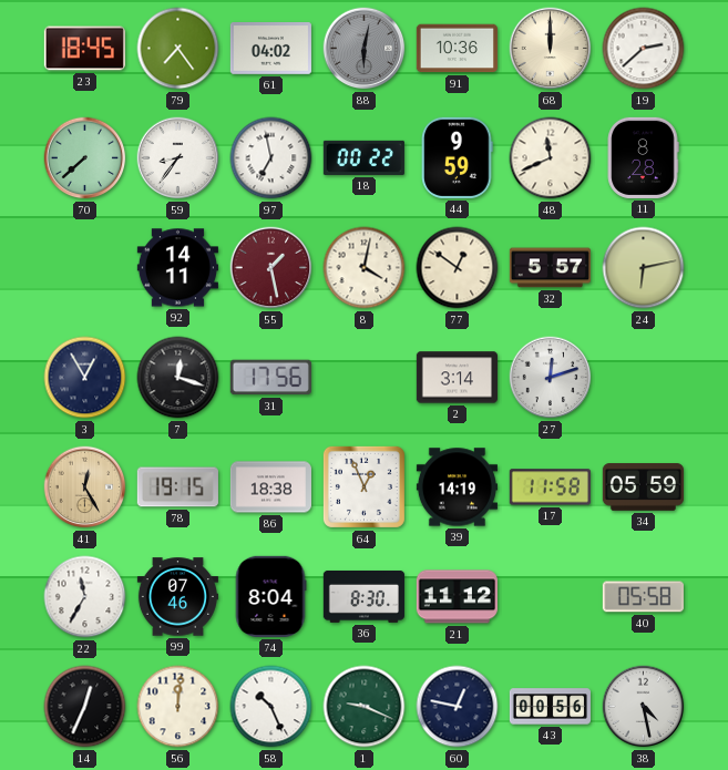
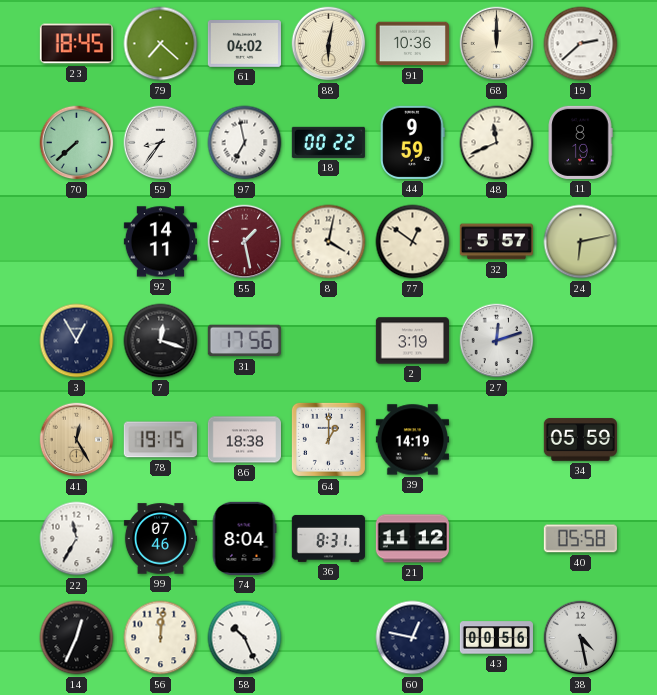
79: 7:24 -> 7:22 (161, 44)
88 dial: grey -> cream (329, 44)
11: 8:28 -> 8:19 (580, 142)
2: 3:14 -> 3:19 (412, 341)
64: 12:56 -> 1:00 (328, 439)
17: 11:58 -> none (550, 487)
36: 8:30 -> 8:31 (328, 538)
1: 9:19 -> none (365, 707)
